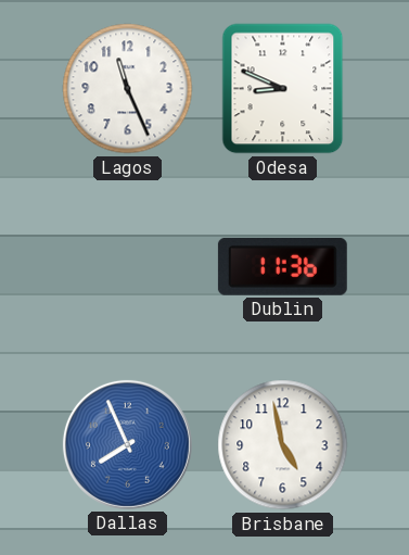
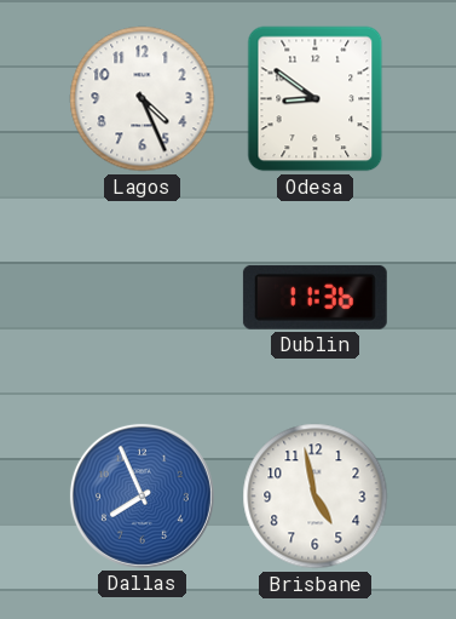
Lagos: 11:26 -> 4:26 (143, 99)
Odesa: 8:49 -> 8:51 (316, 99)
